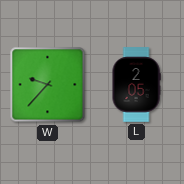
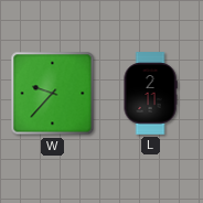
L: 2:05 -> 2:11 (150, 94)
